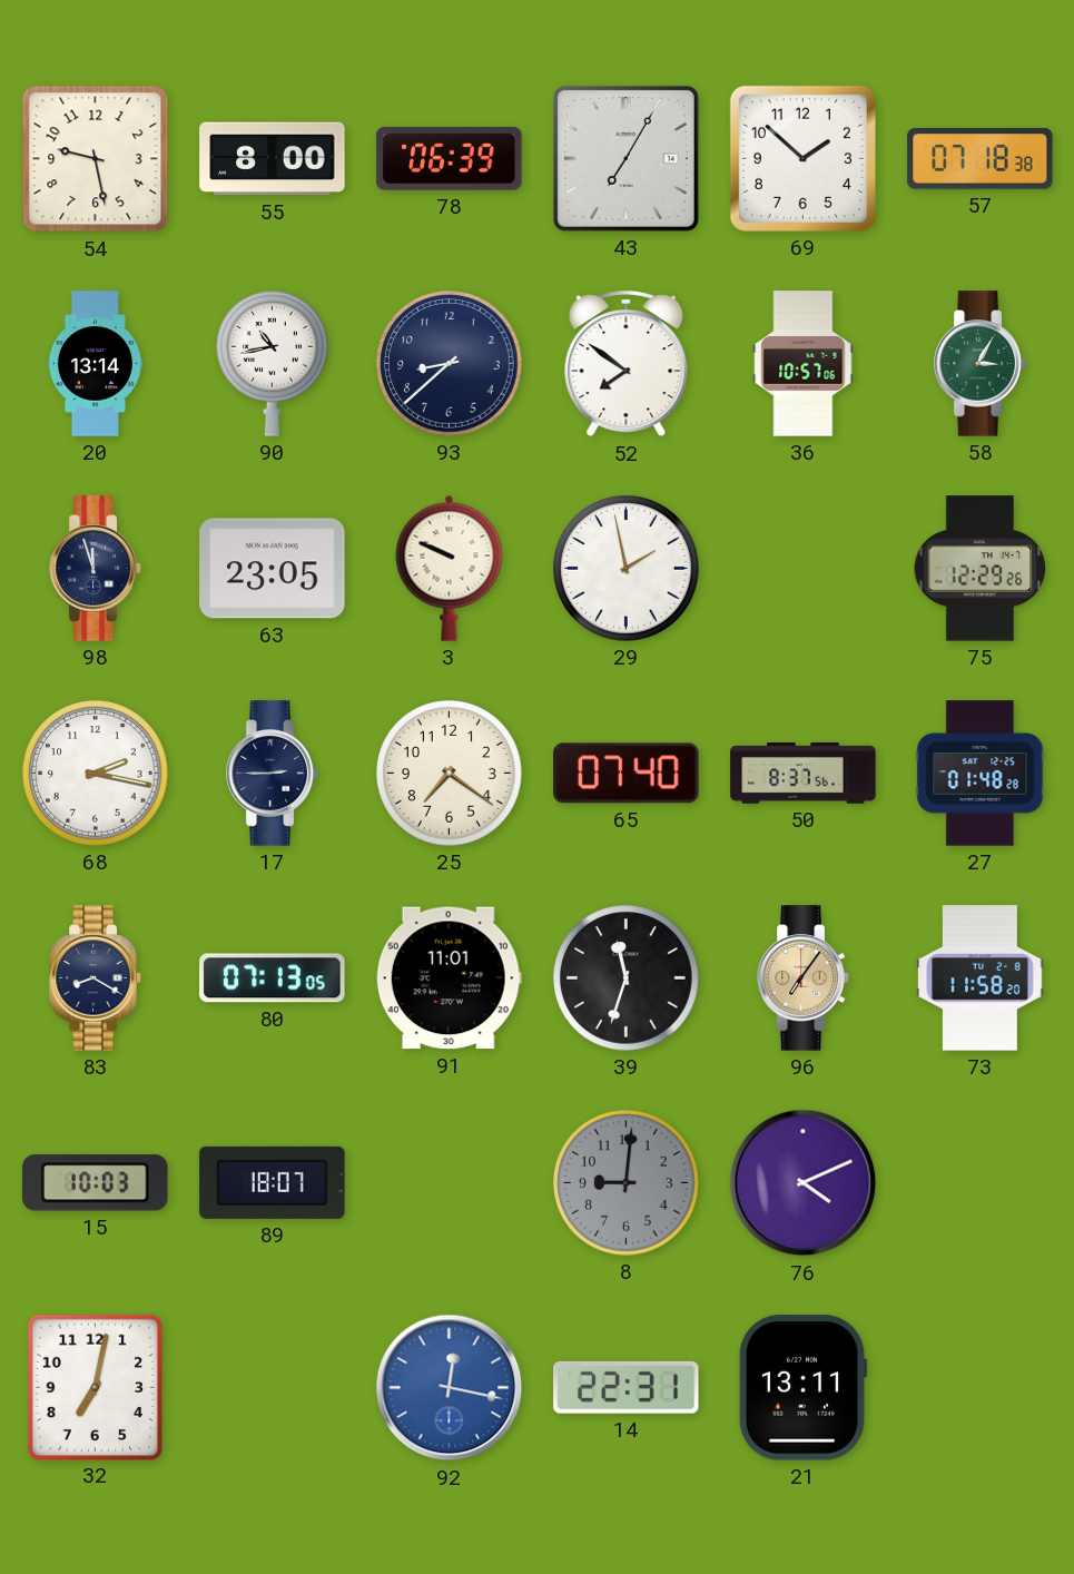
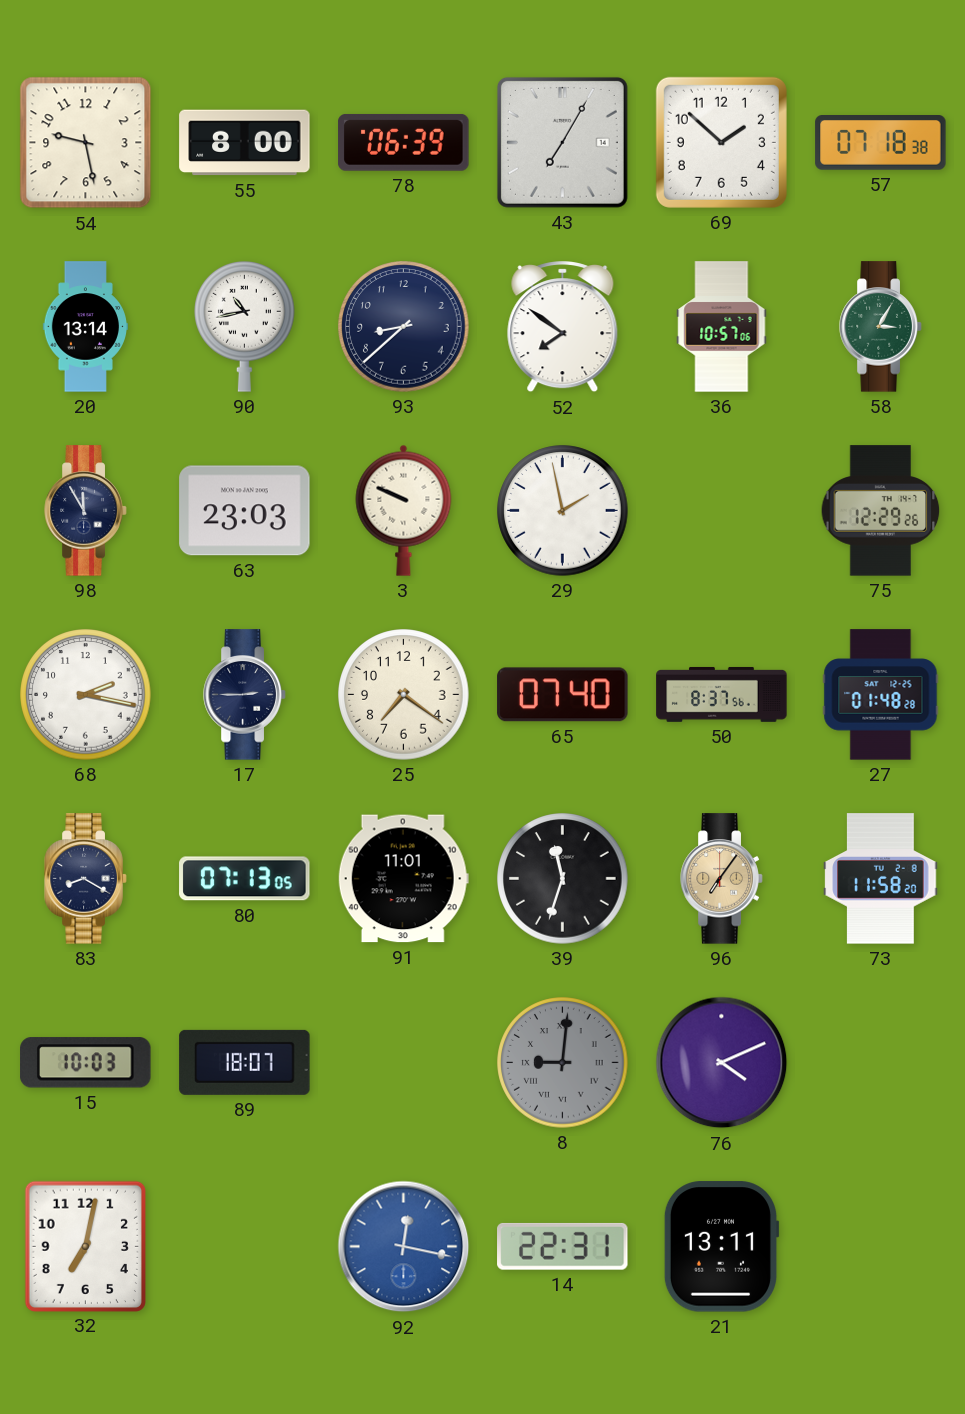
98: 11:57 -> 11:55 (86, 511)
63: 23:05 -> 23:03 (245, 511)
8 numerals: Arabic -> Roman (563, 1063)
